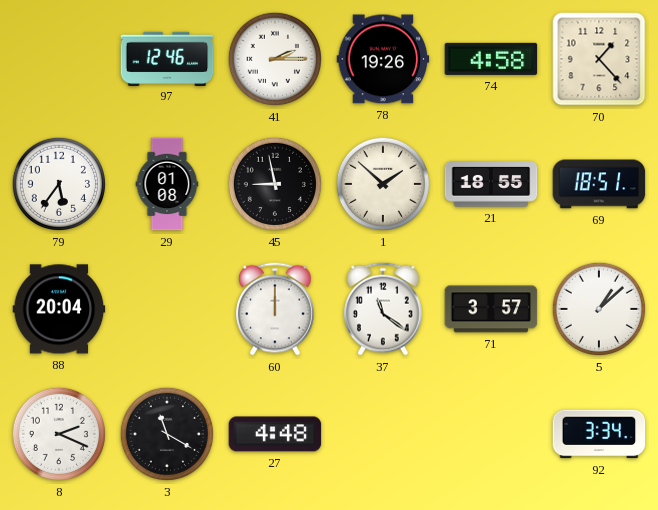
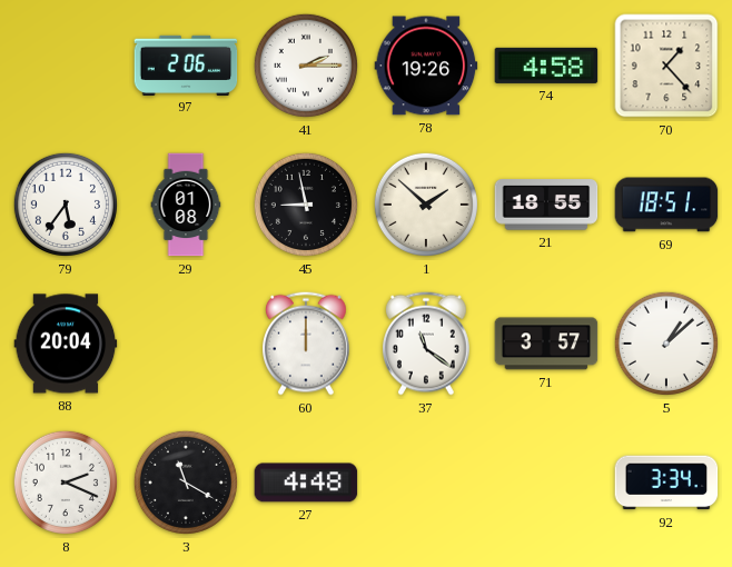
97: 12:46 -> 2:06 (186, 64)
